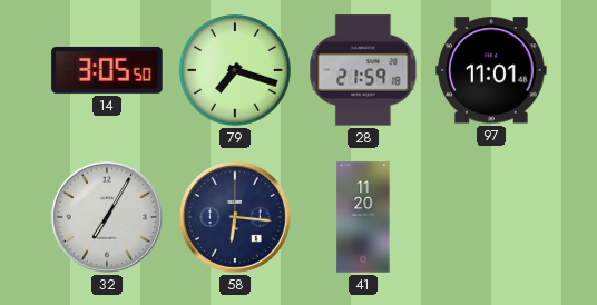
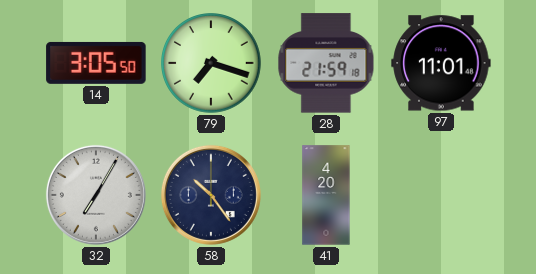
58: 6:16 -> 10:24 (211, 195)
41: 11:20 -> 4:20 (326, 195)
